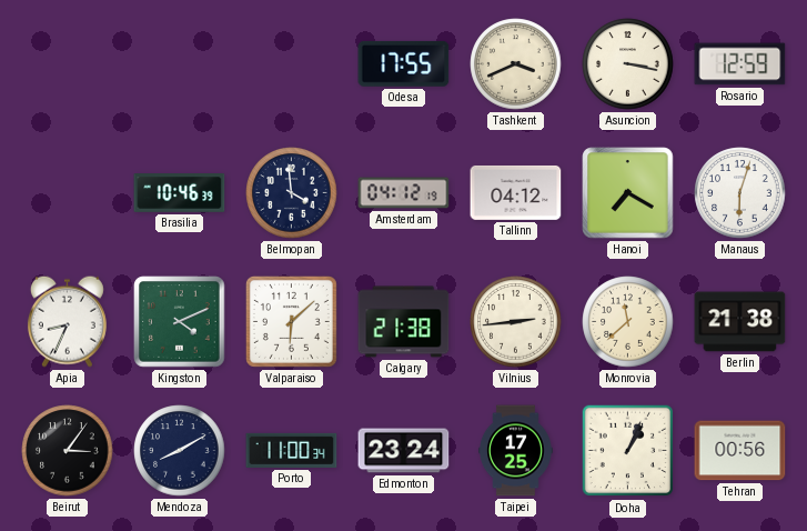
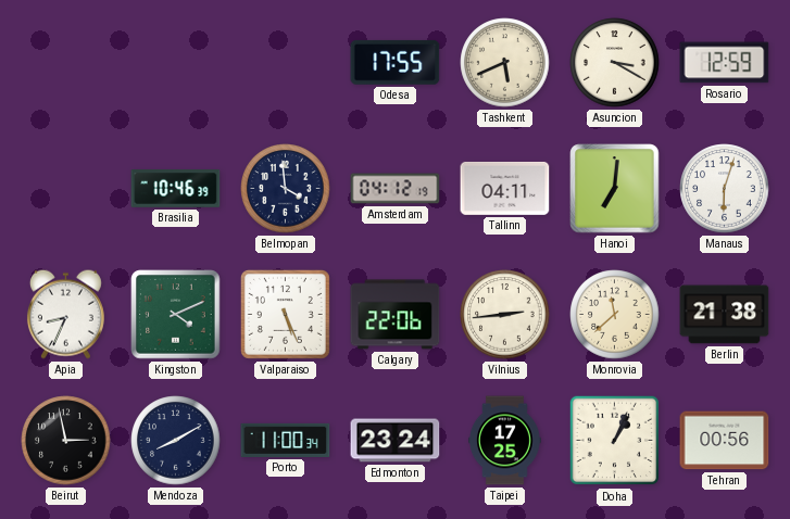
Tashkent: 3:41 -> 5:41 (505, 63)
Asuncion: 3:17 -> 3:20 (615, 63)
Tallinn: 04:12 -> 04:11 (505, 188)
Hanoi: 7:20 -> 7:01 (615, 189)
Valparaiso: 6:08 -> 5:26 (285, 314)
Calgary: 21:38 -> 22:06 (396, 315)
Beirut: 3:06 -> 2:58 (66, 441)
